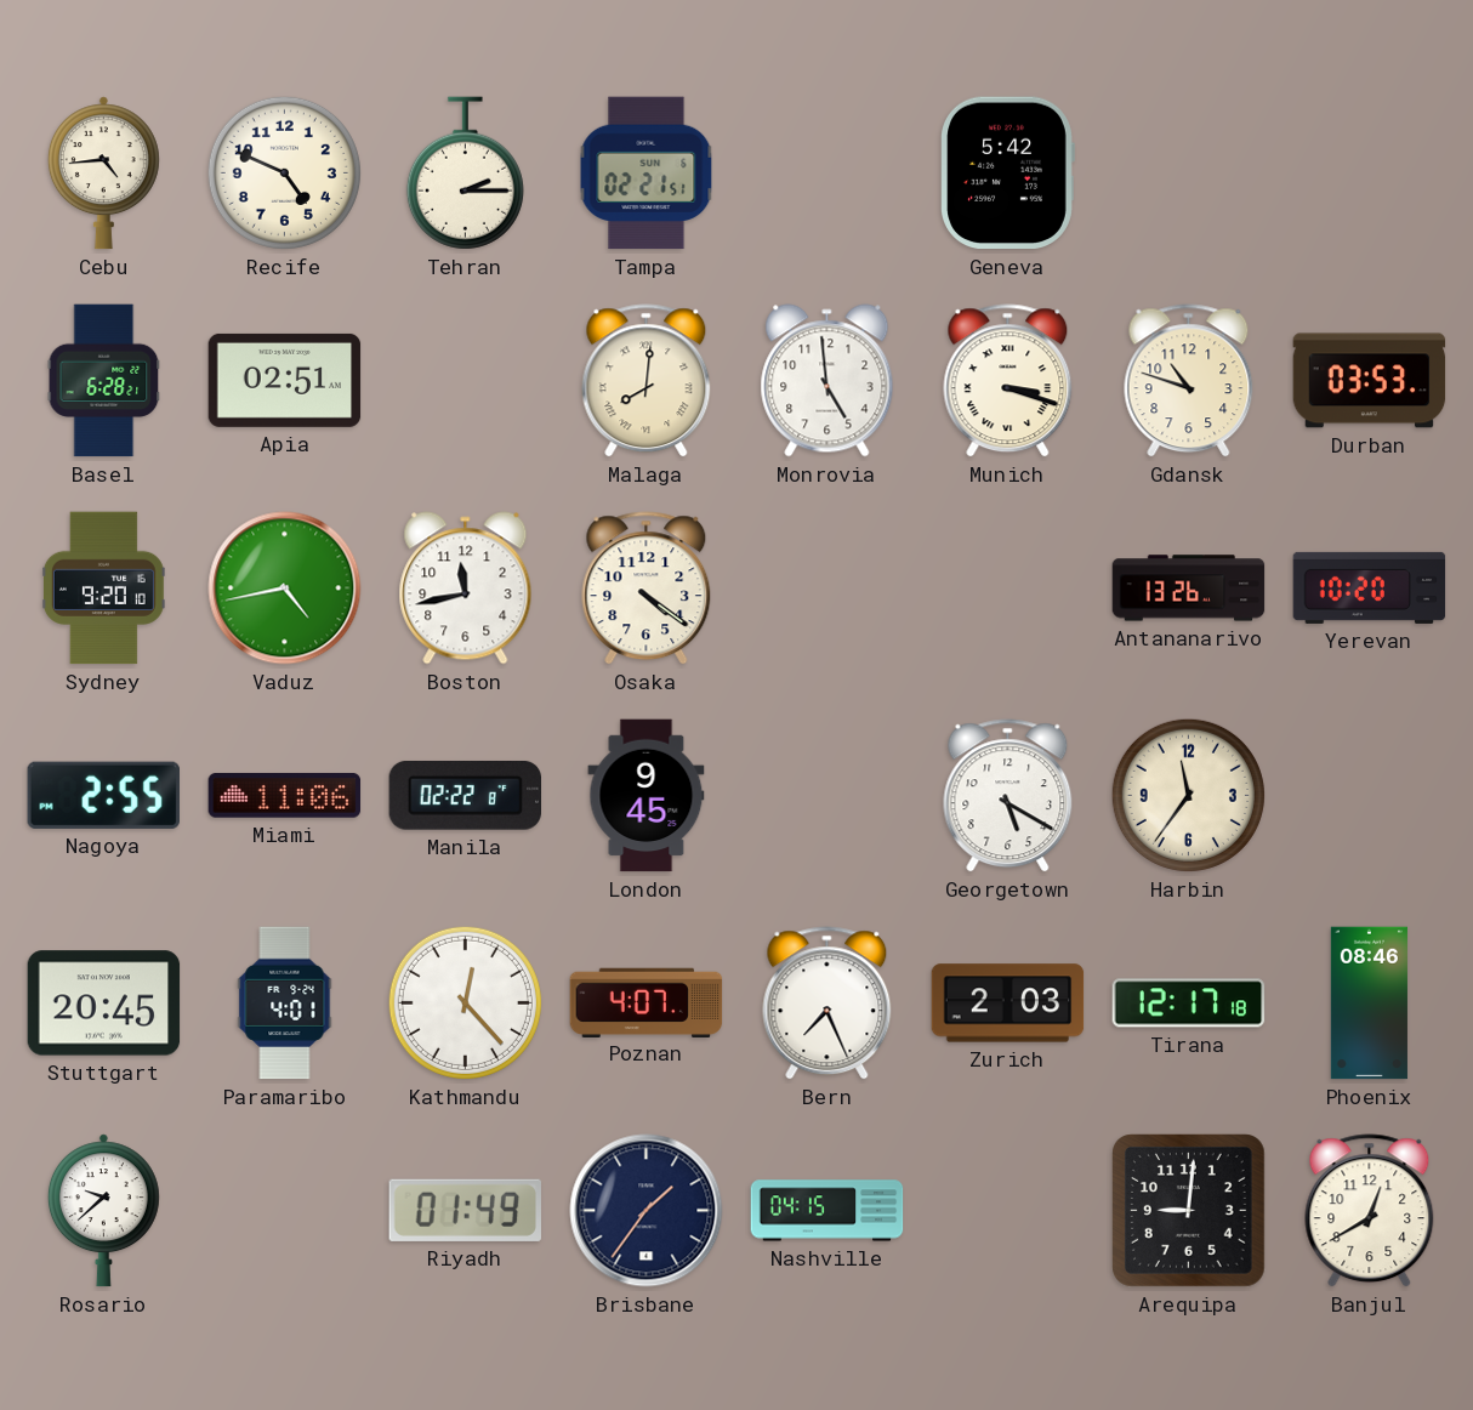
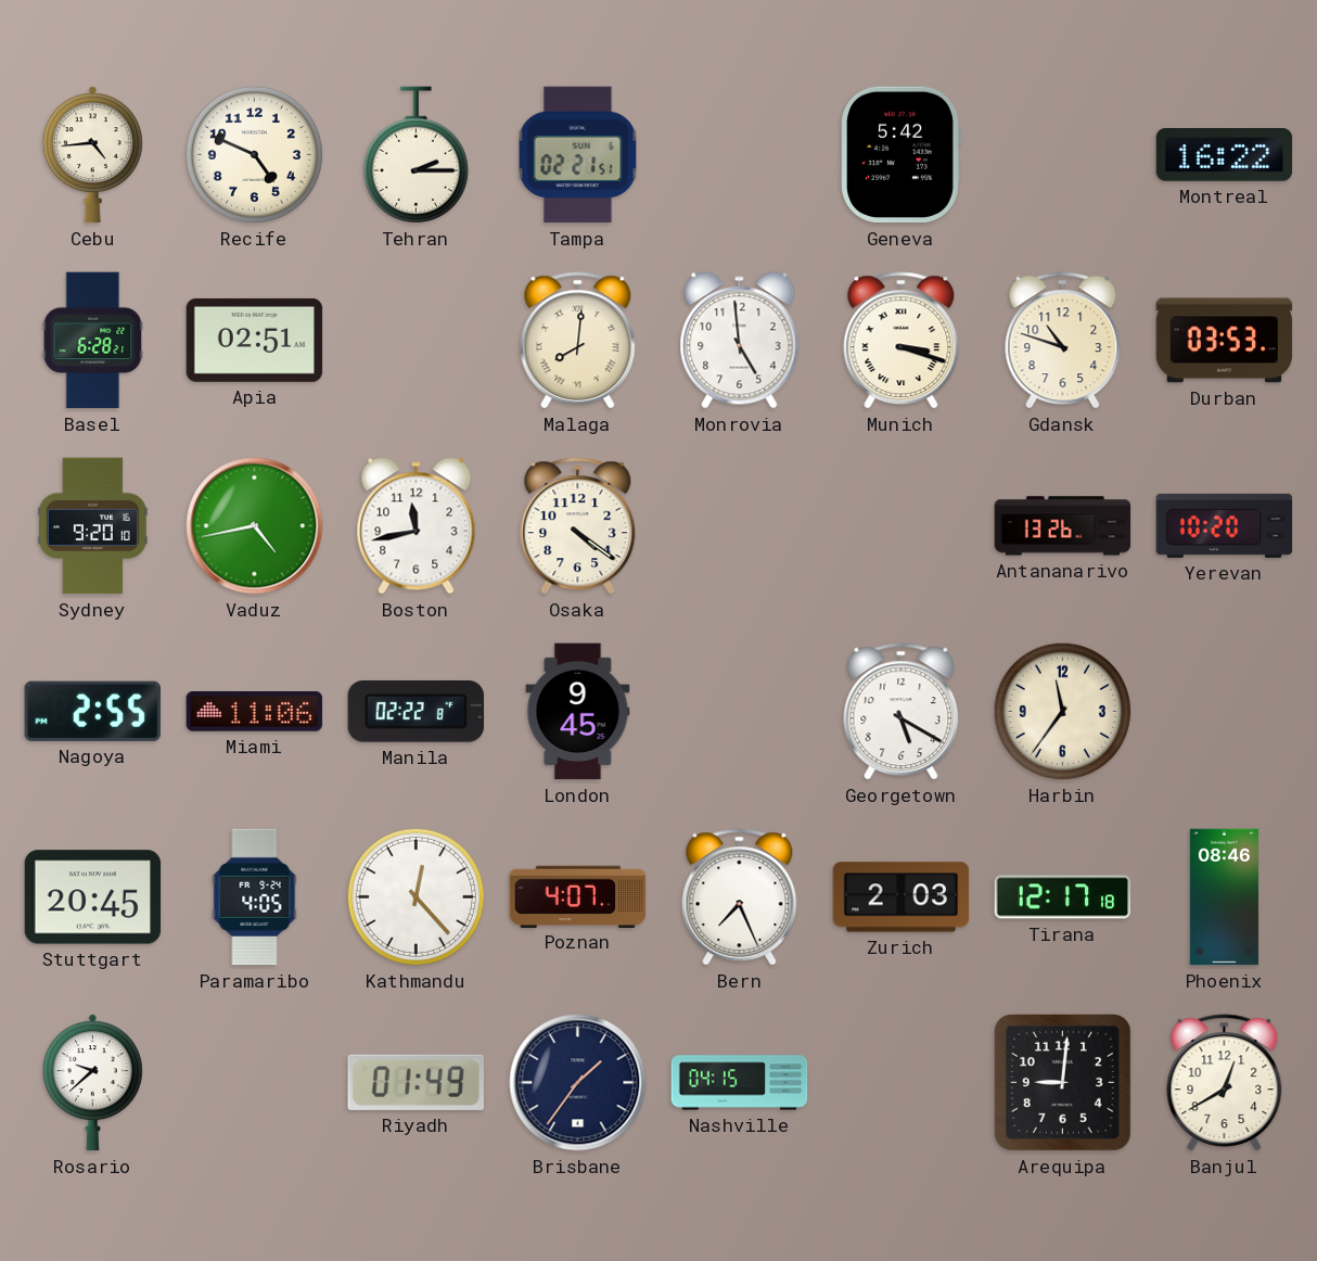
Montreal: none -> 16:22 (1225, 155)
Paramaribo: 4:01 -> 4:05 (255, 897)
